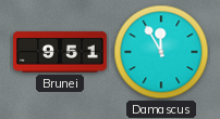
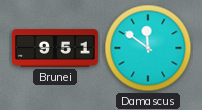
Damascus: 11:55 -> 11:51 (148, 48)
